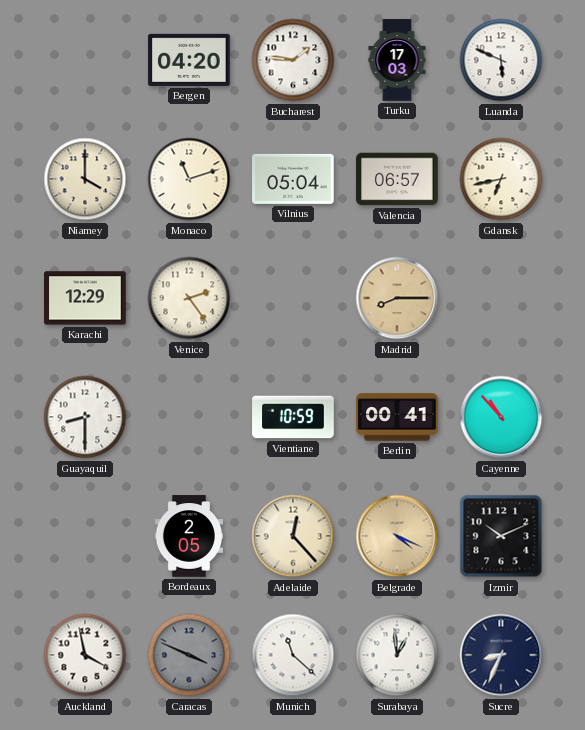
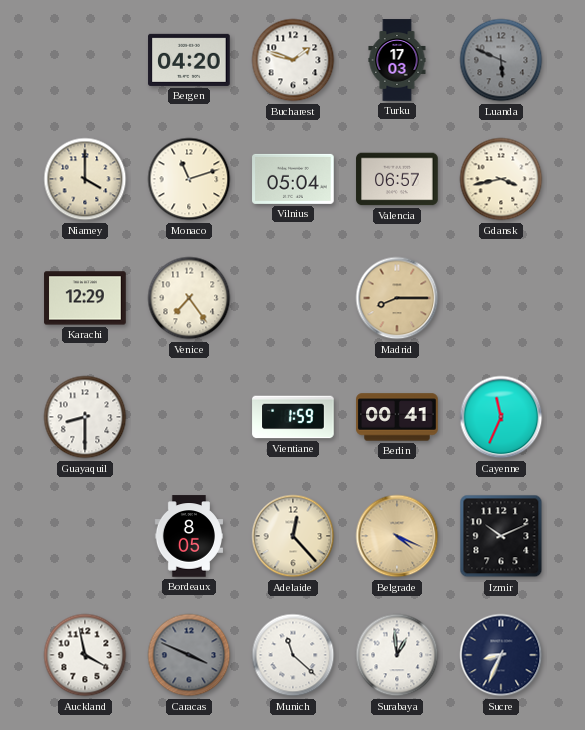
Bucharest: 1:46 -> 1:48 (293, 60)
Luanda dial: white -> grey (501, 60)
Gdansk: 6:43 -> 3:43 (501, 179)
Venice: 2:24 -> 7:24 (189, 298)
Vientiane: 10:59 -> 1:59 (293, 417)
Cayenne: 10:53 -> 11:34 (501, 417)
Bordeaux: 2:05 -> 8:05 (188, 536)
